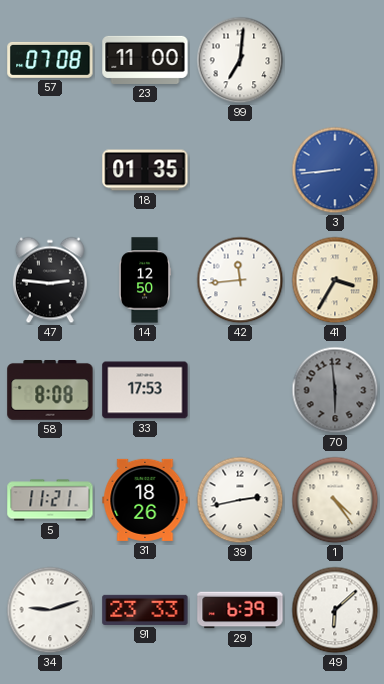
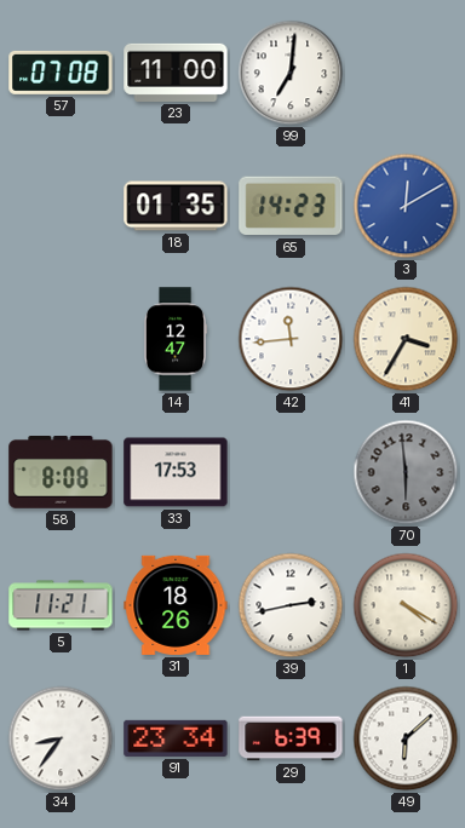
65: none -> 14:23 (291, 206)
3: 8:44 -> 12:10 (406, 206)
47: 2:46 -> none (50, 280)
14: 12:50 -> 12:47 (176, 339)
1: 4:24 -> 4:20 (406, 605)
34: 9:12 -> 8:36 (61, 738)
91: 23:33 -> 23:34 (176, 738)
